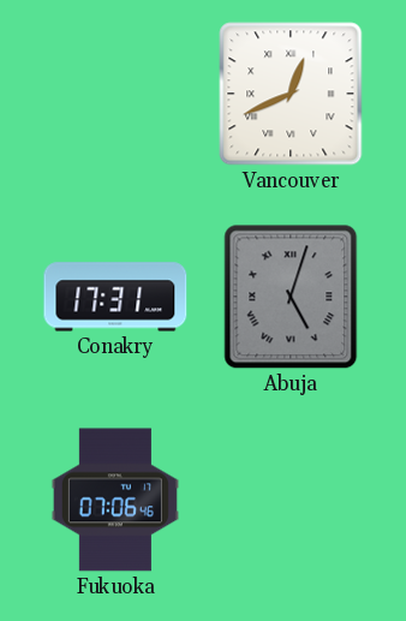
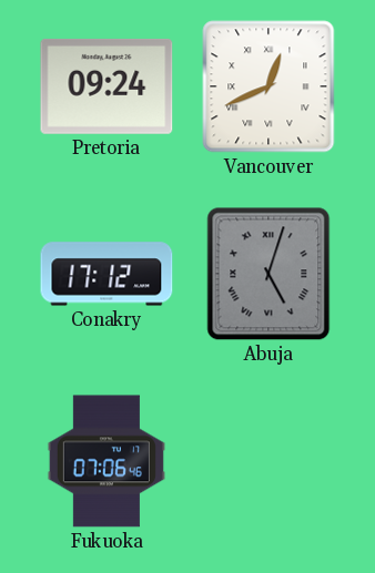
Pretoria: none -> 09:24 (107, 86)
Conakry: 17:31 -> 17:12 (107, 274)
